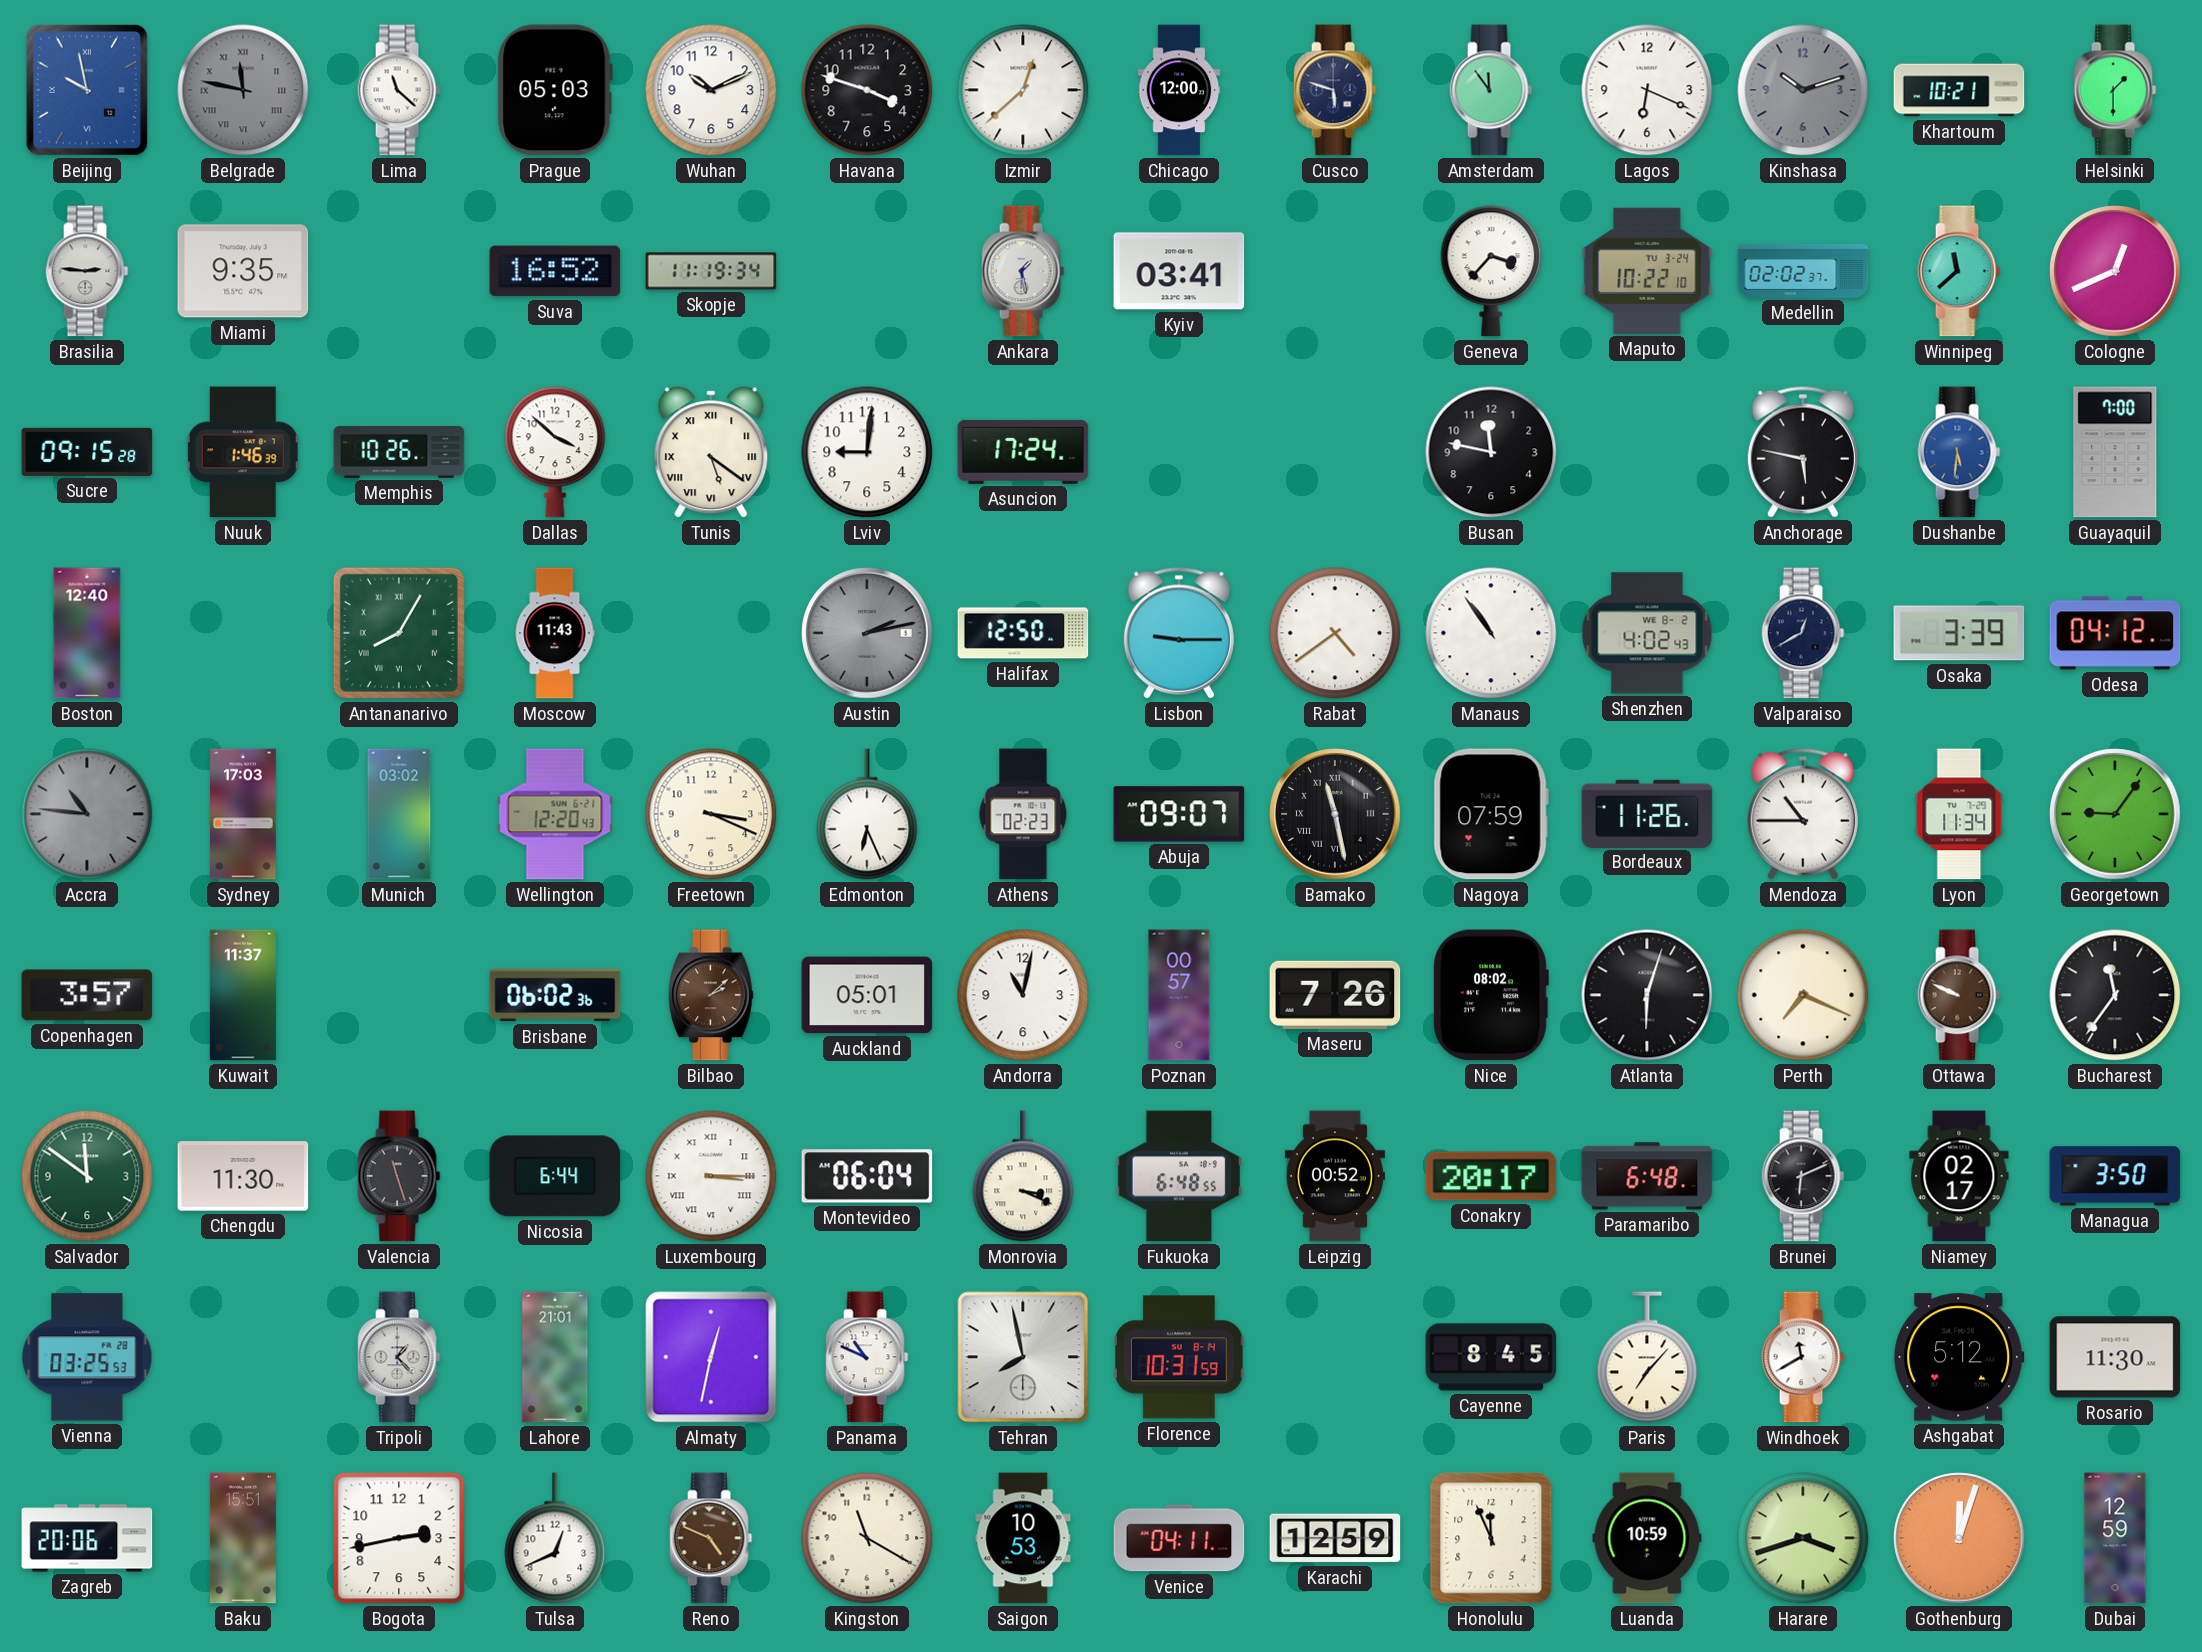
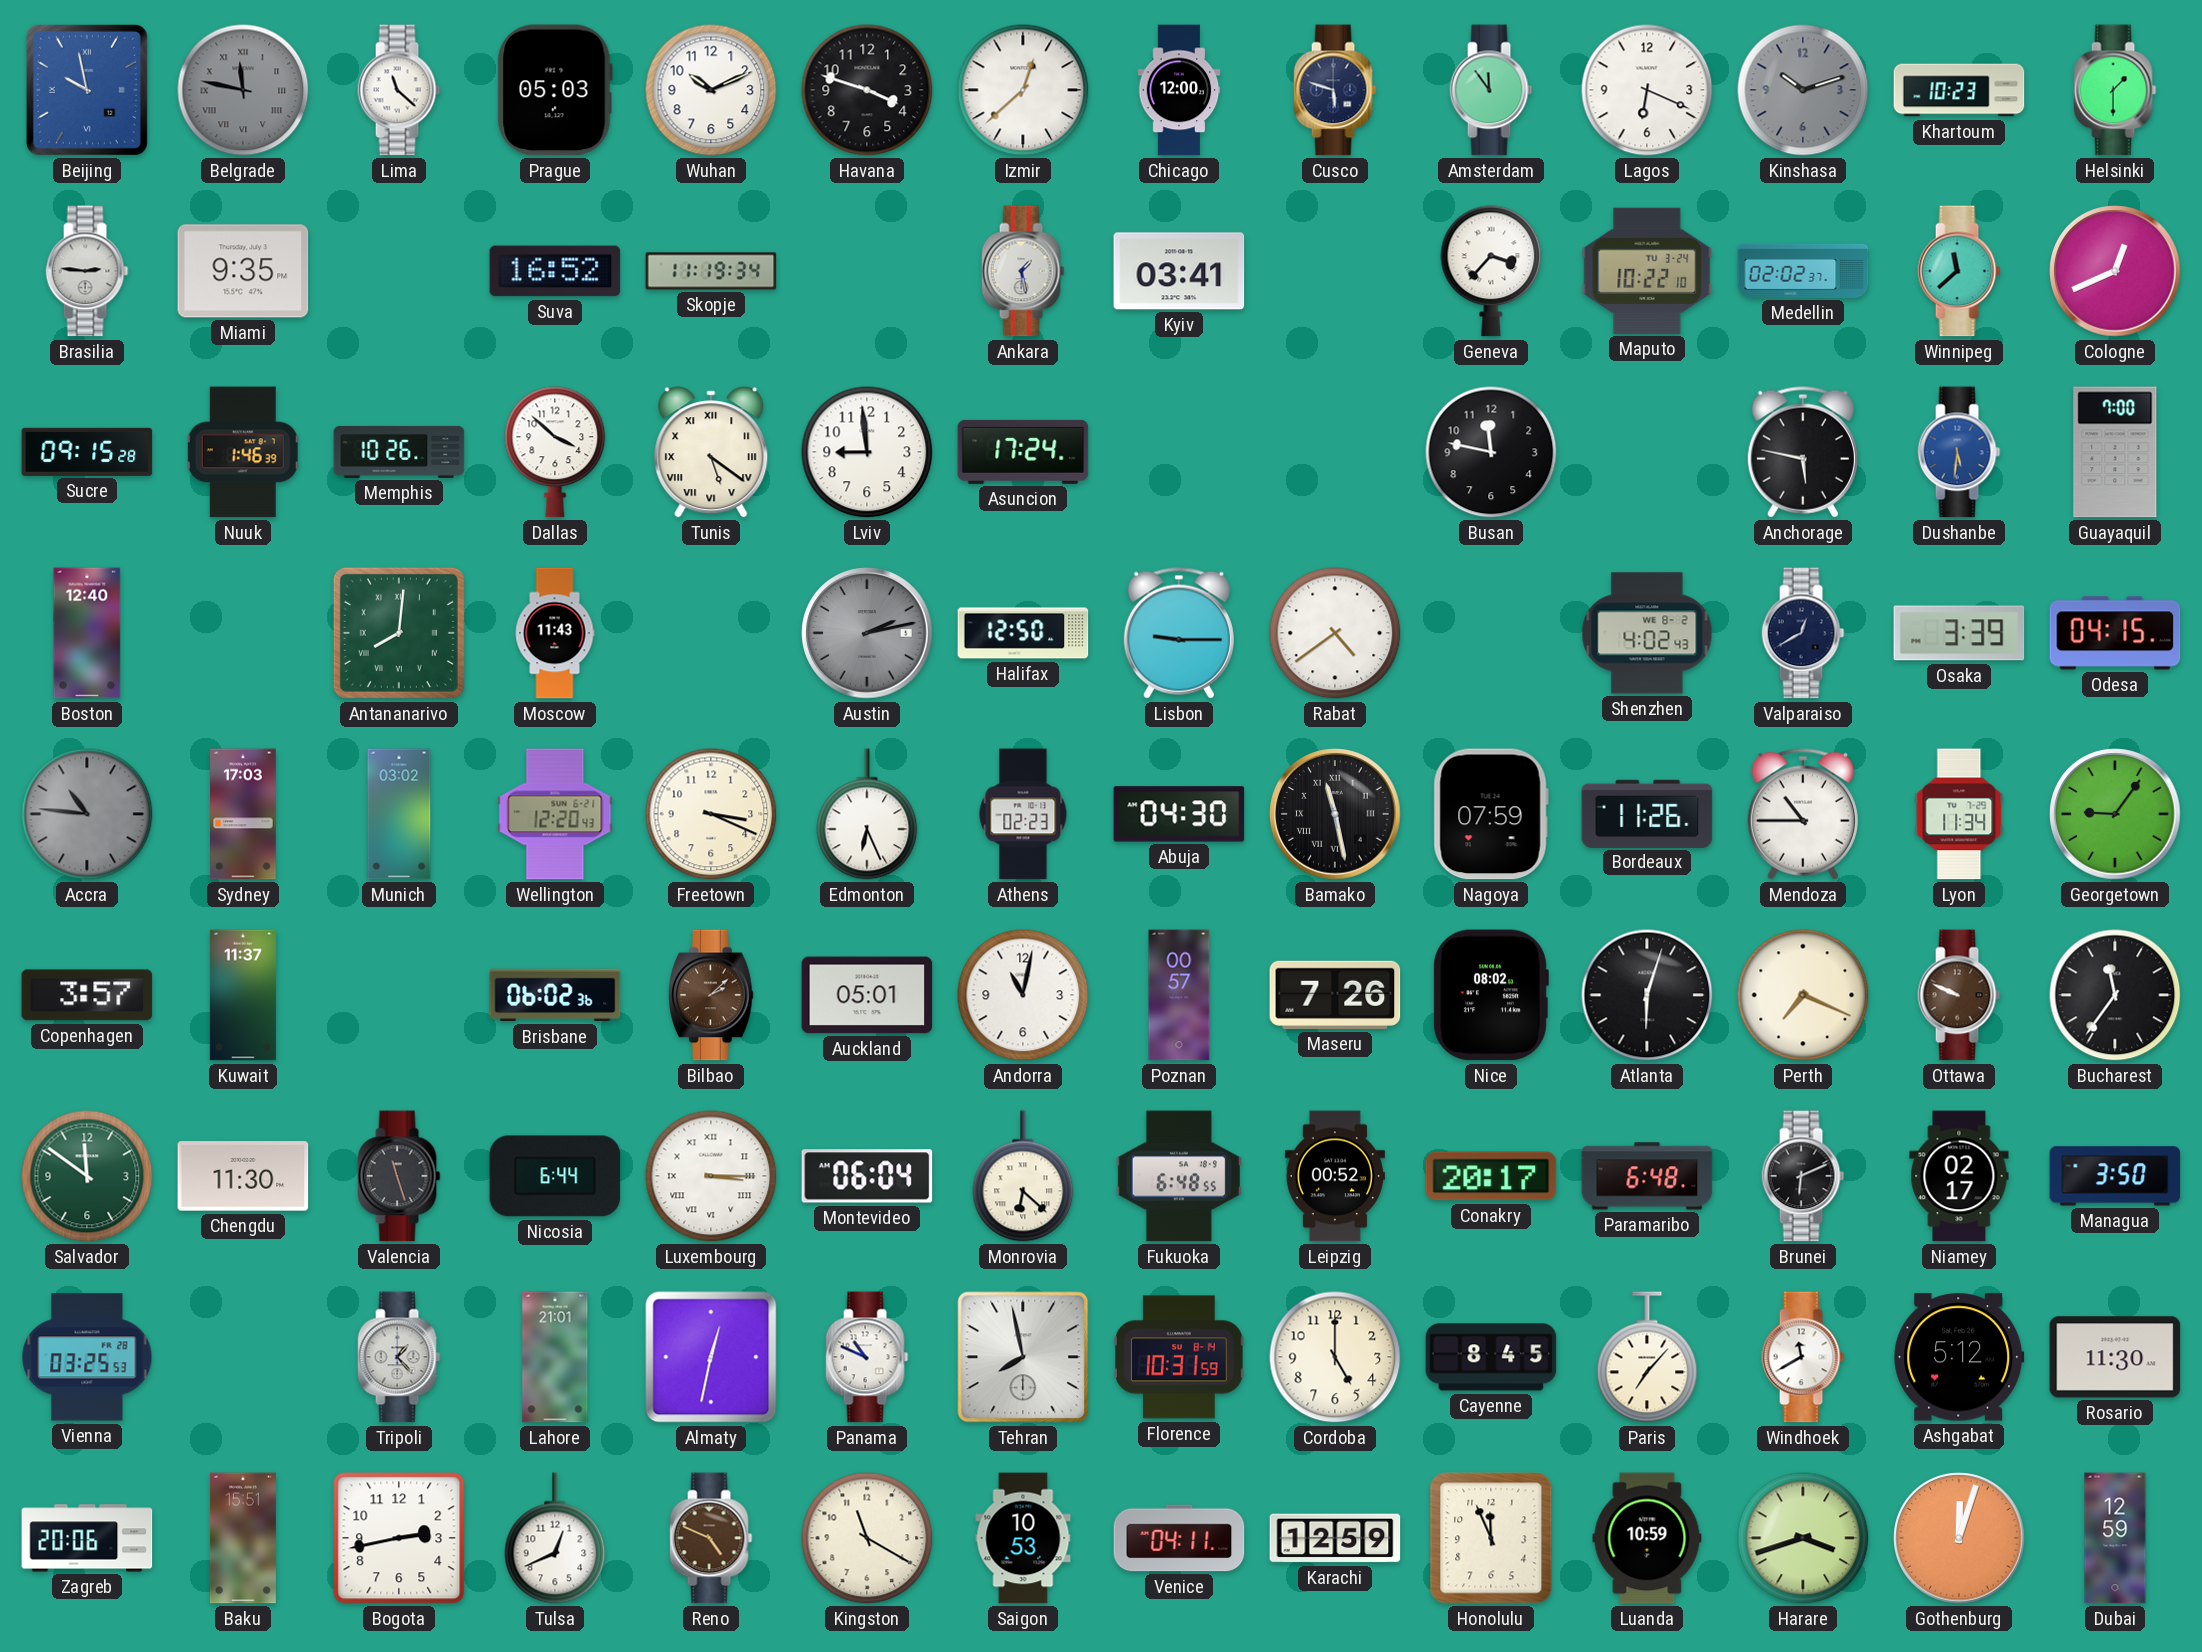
Khartoum: 10:21 -> 10:23 (1959, 90)
Lviv: 9:01 -> 8:59 (867, 452)
Antananarivo: 8:05 -> 8:01 (399, 633)
Manaus: 10:54 -> none (1491, 633)
Odesa: 04:12 -> 04:15 (2115, 633)
Abuja: 09:07 -> 04:30 (1179, 814)
Monrovia: 3:19 -> 6:22 (1023, 1176)
Cordoba: none -> 5:00 (1335, 1357)
